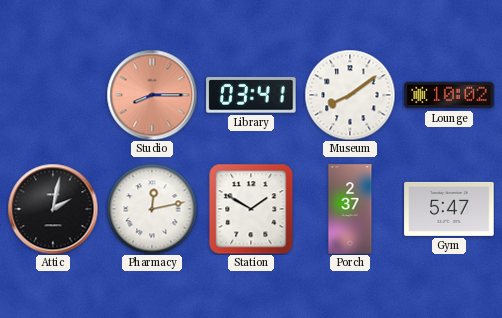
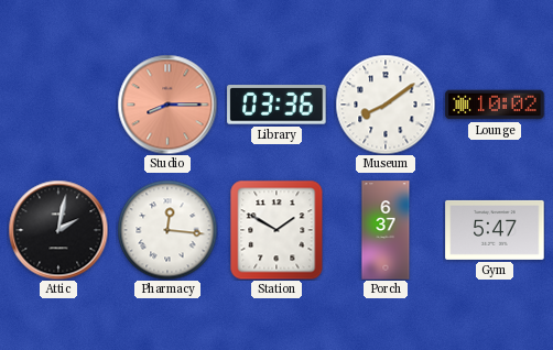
Library: 03:41 -> 03:36 (276, 105)
Pharmacy: 12:13 -> 12:16 (167, 230)
Porch: 2:37 -> 6:37 (386, 230)
